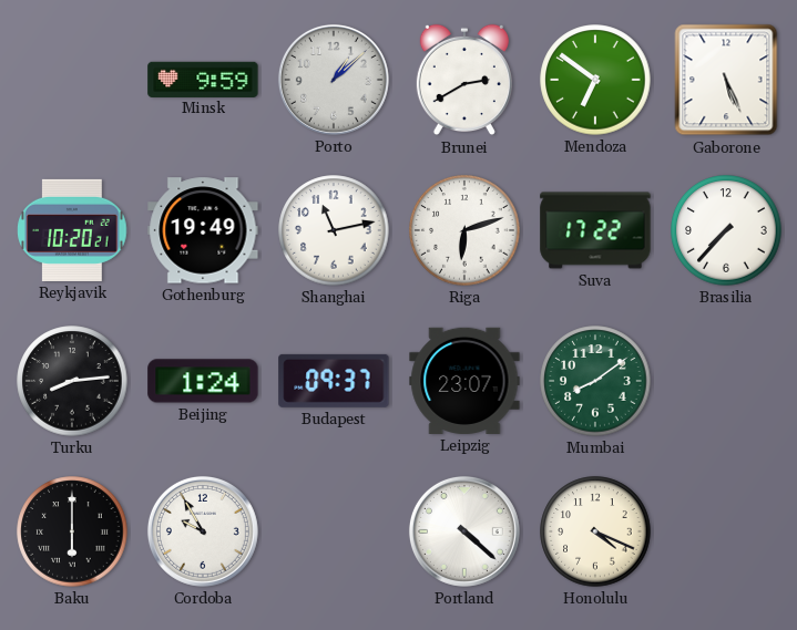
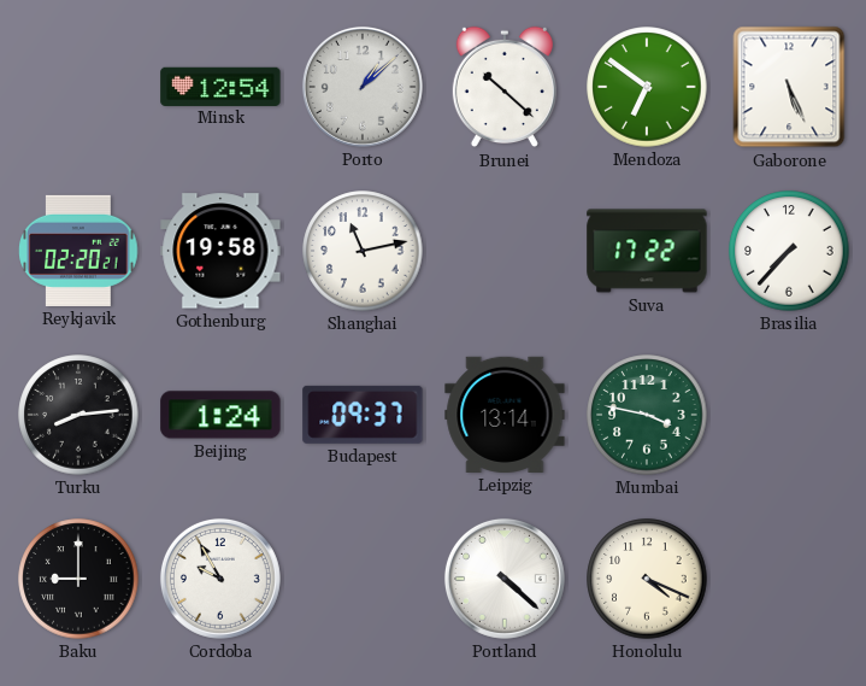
Minsk: 9:59 -> 12:54 (220, 86)
Brunei: 2:40 -> 10:22 (505, 87)
Reykjavik: 10:20 -> 02:20 (78, 251)
Gothenburg: 19:49 -> 19:58 (220, 251)
Riga: 6:12 -> none (464, 230)
Leipzig: 23:07 -> 13:14 (505, 415)
Mumbai: 8:09 -> 3:47 (647, 415)
Baku: 6:00 -> 9:00 (78, 579)
